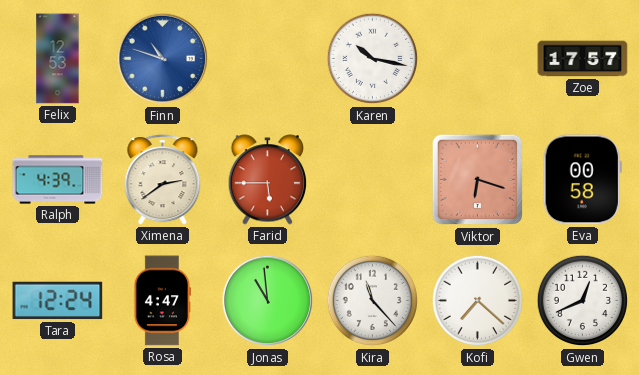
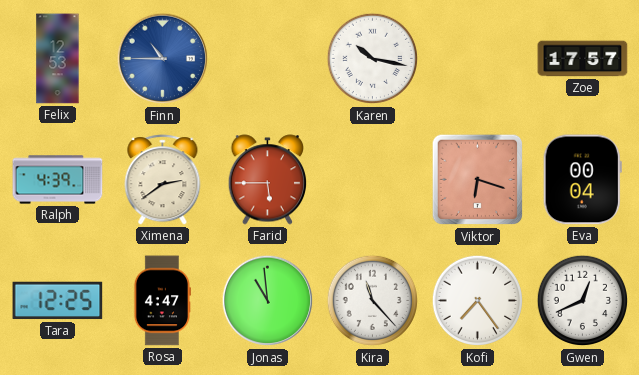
Finn: 10:48 -> 10:45 (163, 59)
Eva: 00:58 -> 00:04 (582, 180)
Tara: 12:24 -> 12:25 (58, 301)
Kofi: 7:22 -> 7:24 (478, 301)
